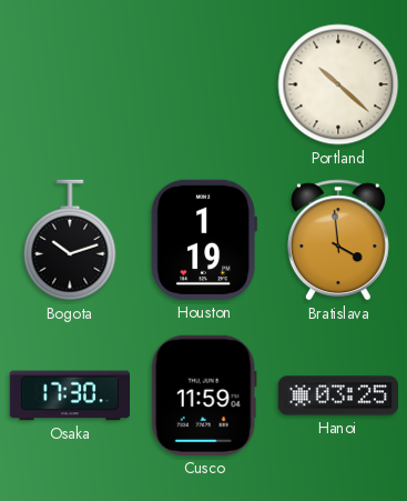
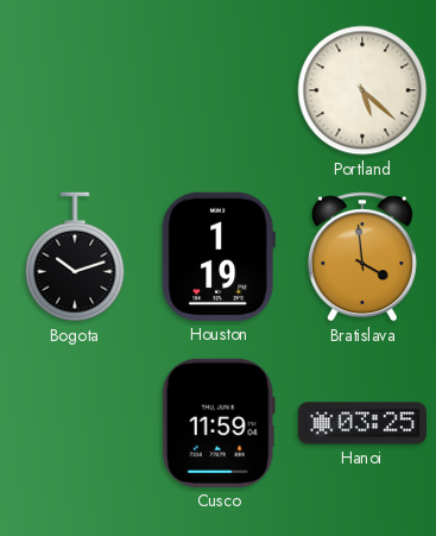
Portland: 10:22 -> 5:22 (362, 90)
Osaka: 17:30 -> none (69, 395)
